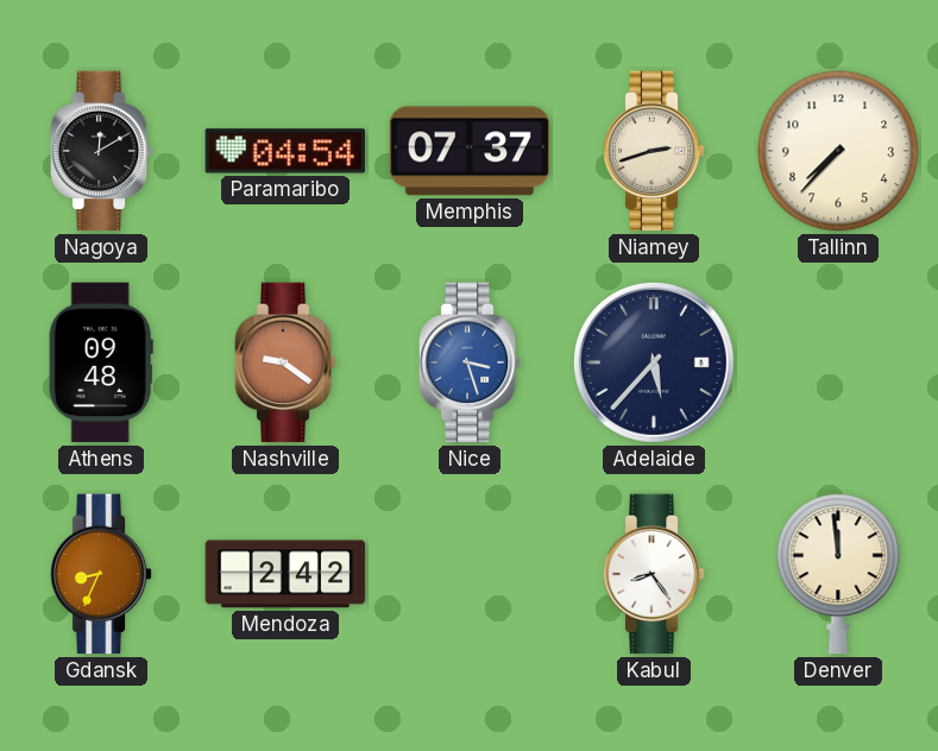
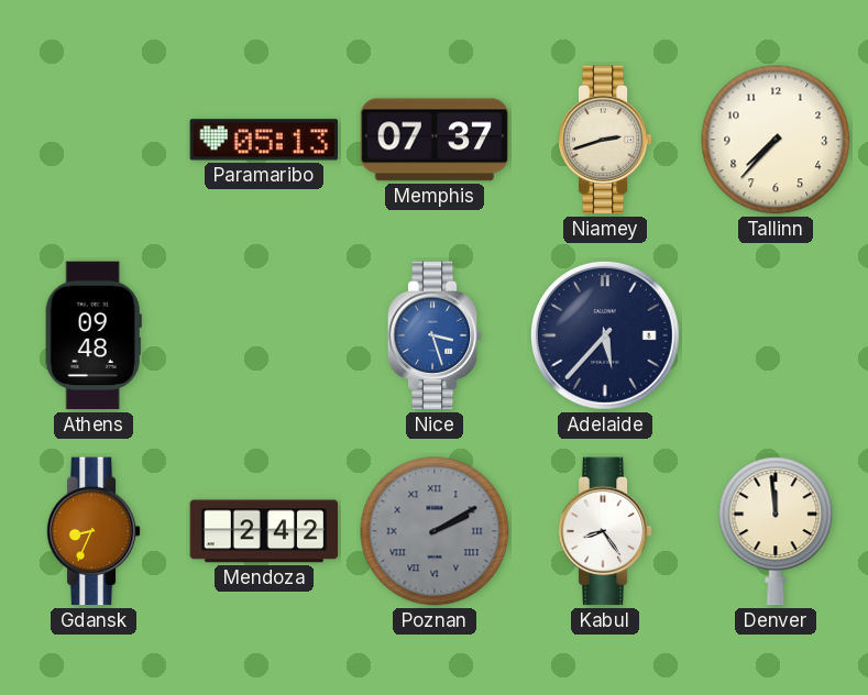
Nagoya: 12:10 -> none (101, 151)
Paramaribo: 04:54 -> 05:13 (264, 140)
Nashville: 9:21 -> none (285, 362)
Poznan: none -> 2:10 (435, 531)
